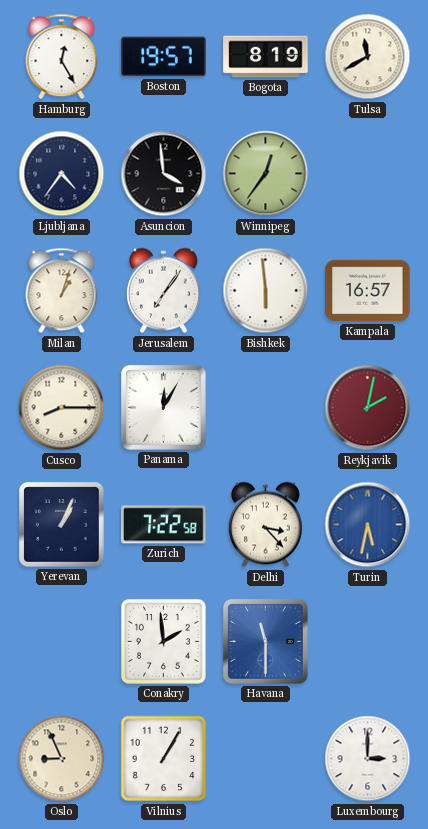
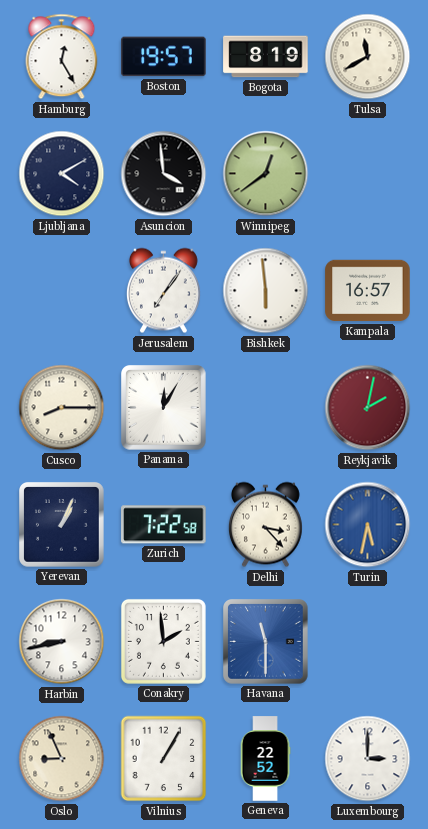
Ljubljana: 4:36 -> 4:10 (62, 174)
Winnipeg: 12:36 -> 12:39 (266, 174)
Milan: 1:03 -> none (62, 291)
Harbin: none -> 8:43 (62, 642)
Geneva: none -> 22:52 (265, 759)
